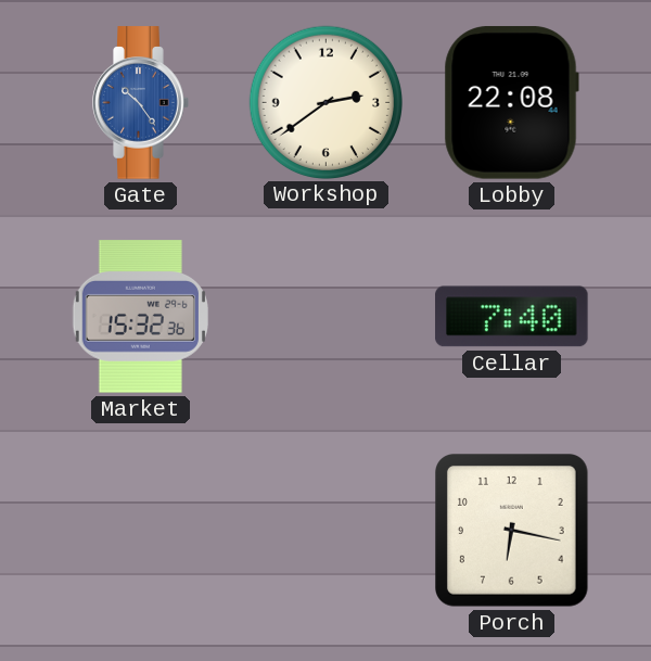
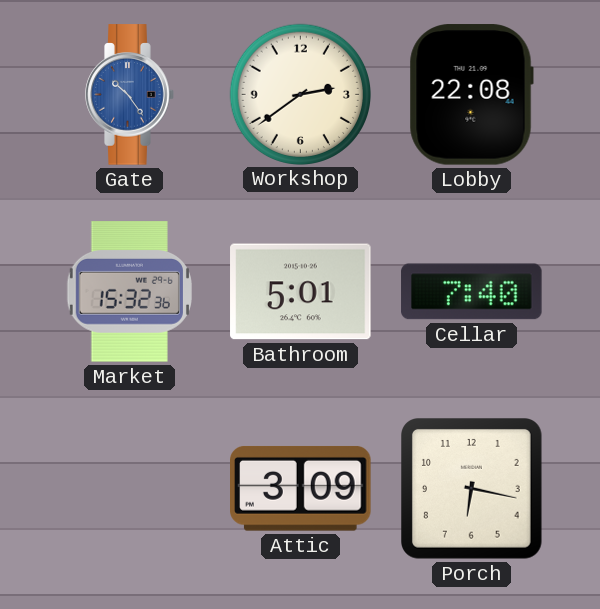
Bathroom: none -> 5:01 (301, 292)
Attic: none -> 3:09 (301, 488)
